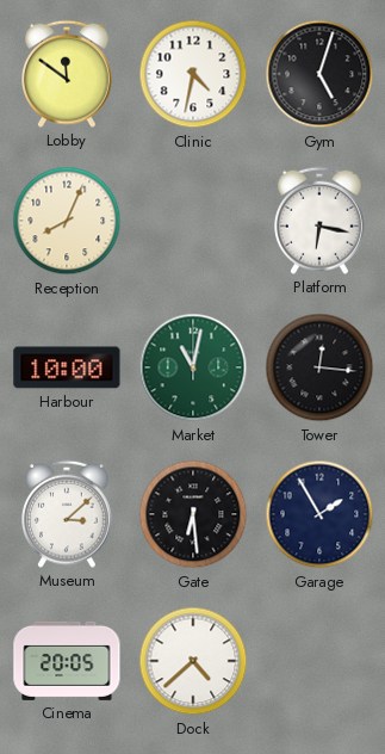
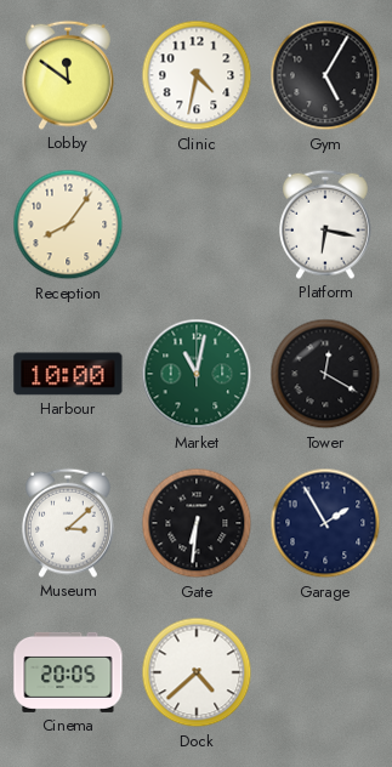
Gym: 5:03 -> 5:05 (325, 75)
Reception: 8:04 -> 8:06 (68, 225)
Tower: 12:16 -> 12:20 (325, 374)
Gate: 6:29 -> 6:31 (197, 523)
